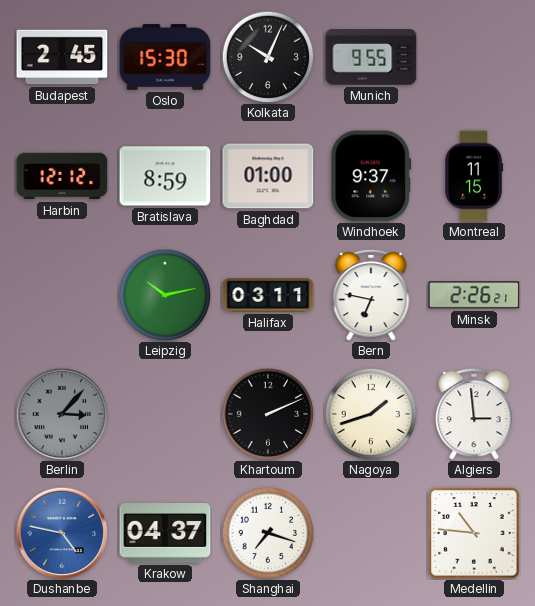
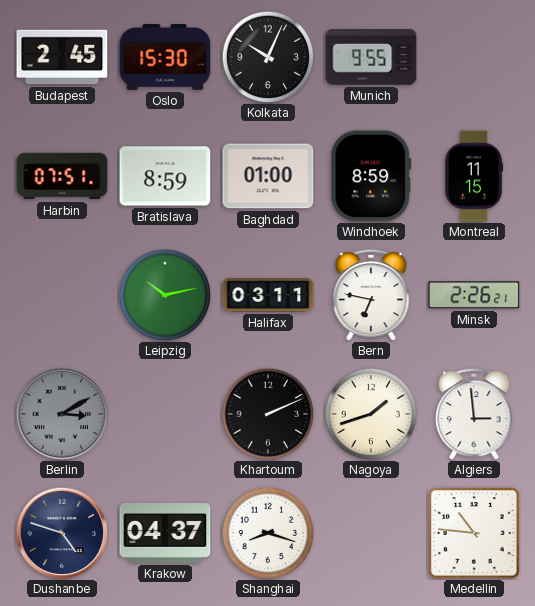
Harbin: 12:12 -> 07:51 (62, 176)
Windhoek: 9:37 -> 8:59 (371, 176)
Berlin: 3:07 -> 3:10 (62, 414)
Dushanbe: 4:47 -> 4:48 (62, 533)
Dushanbe dial: blue -> navy (62, 533)
Shanghai: 7:18 -> 8:18 (268, 533)
